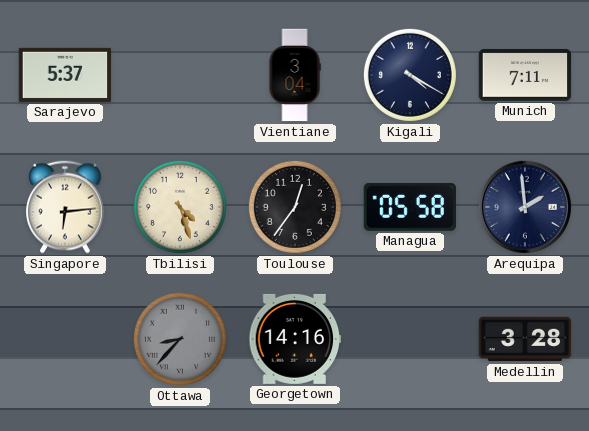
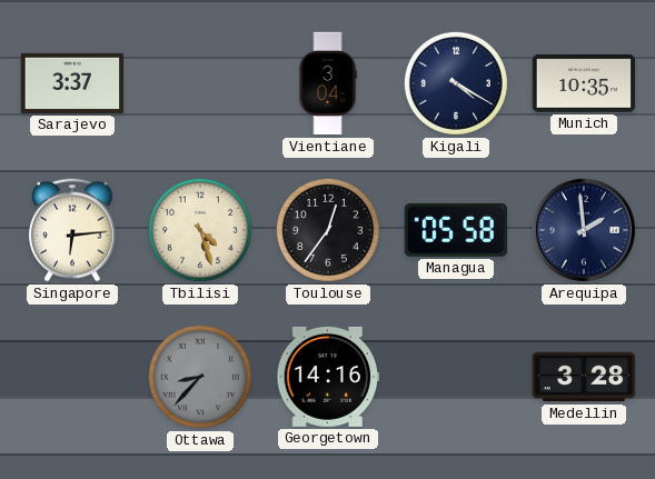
Sarajevo: 5:37 -> 3:37 (72, 83)
Munich: 7:11 -> 10:35 (584, 83)
